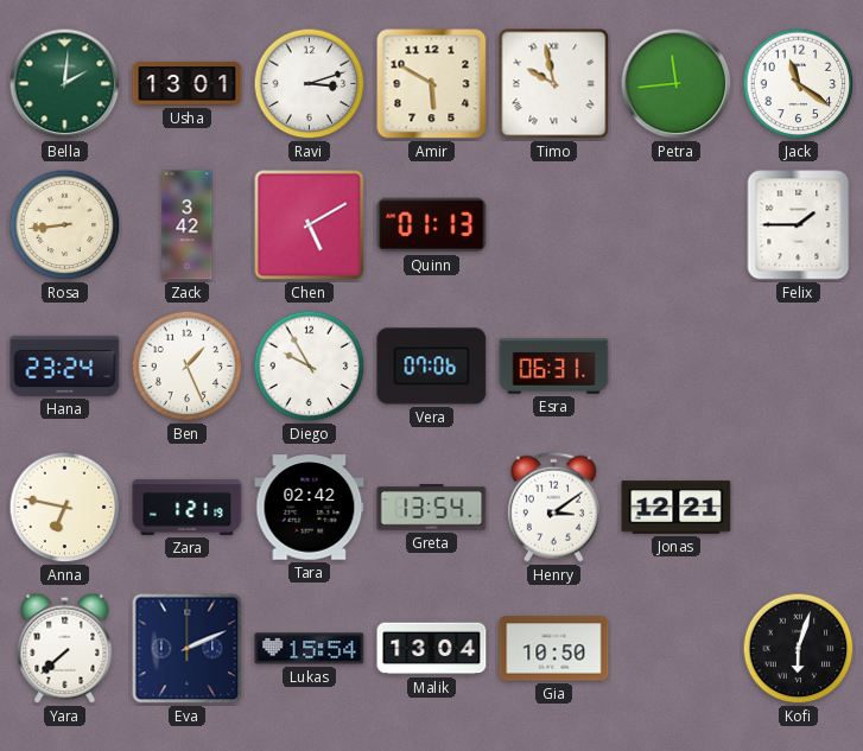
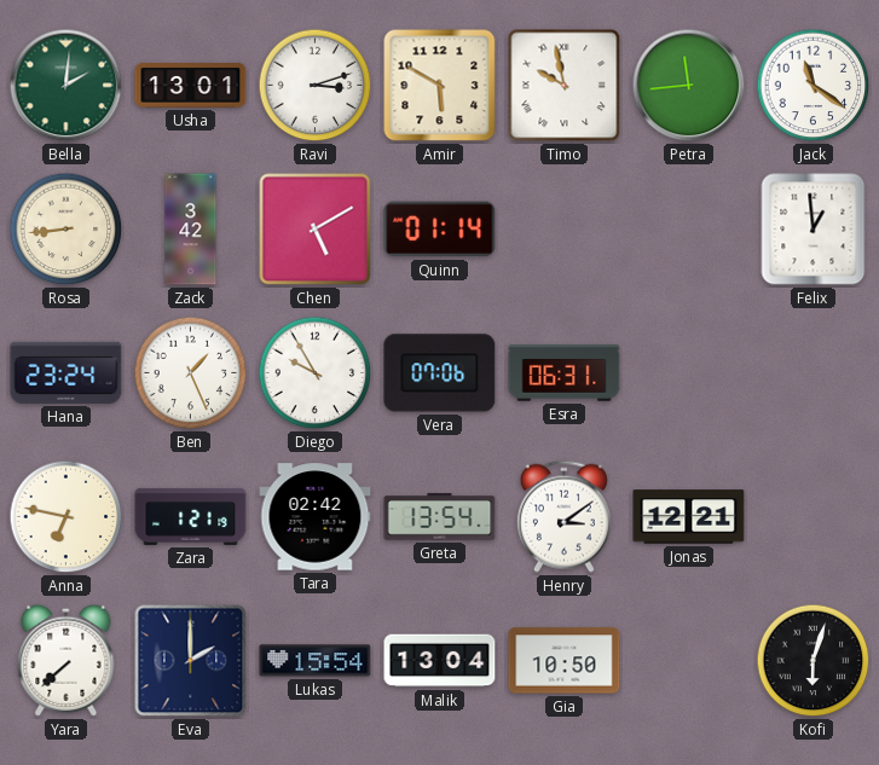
Quinn: 01:13 -> 01:14 (440, 230)
Felix: 1:45 -> 12:59 (814, 230)
Eva: 2:11 -> 2:00 (191, 661)
